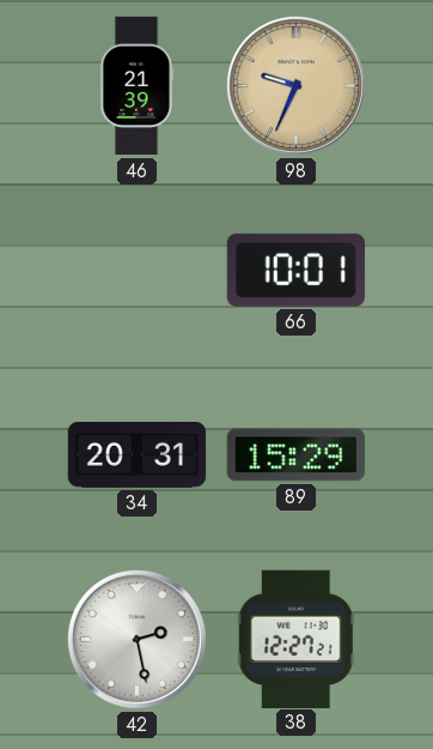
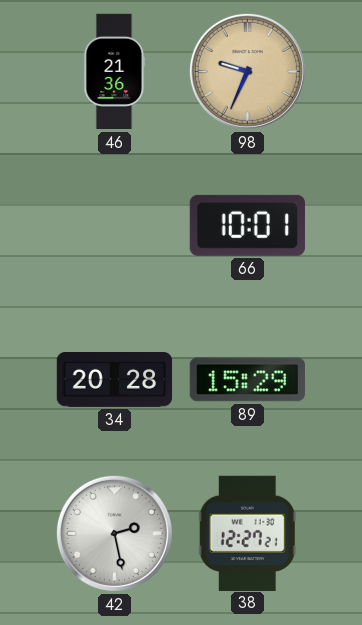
46: 21:39 -> 21:36 (115, 72)
34: 20:31 -> 20:28 (115, 380)
